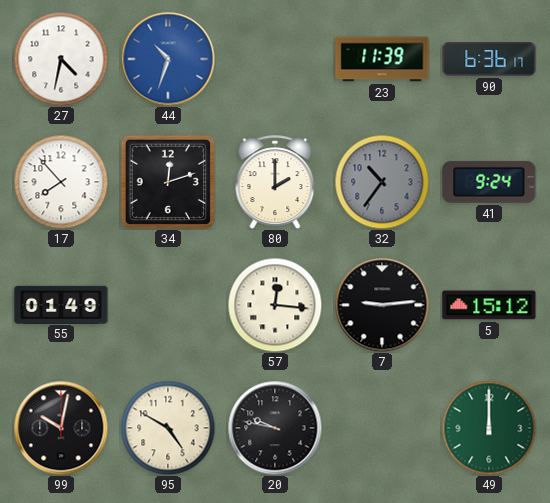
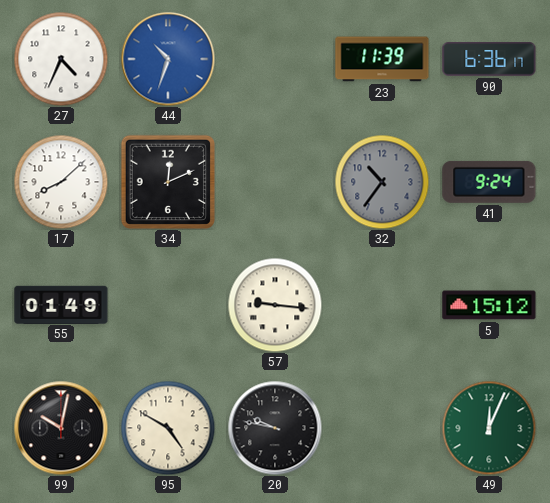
27: 4:32 -> 4:34 (61, 59)
17: 7:53 -> 8:08 (61, 182)
34: 12:12 -> 12:11 (167, 181)
80: 2:00 -> none (275, 182)
57: 12:16 -> 9:16 (275, 305)
7: 9:14 -> none (382, 305)
49: 12:00 -> 12:04 (489, 428)
